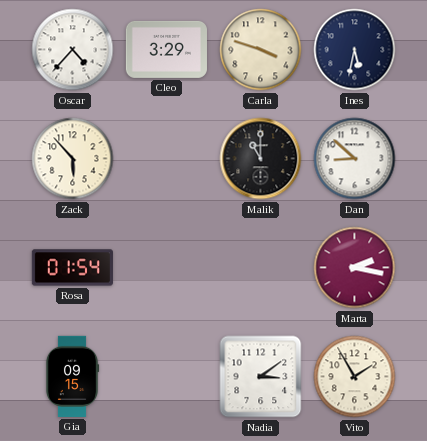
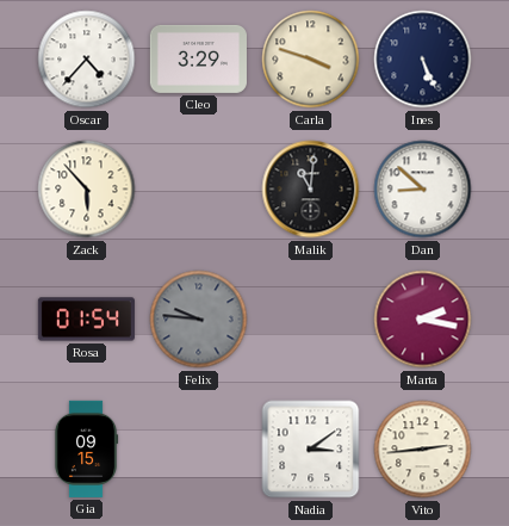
Ines: 5:32 -> 5:26 (423, 60)
Malik: 11:00 -> 11:01 (311, 190)
Felix: none -> 9:46 (199, 320)
Vito: 1:55 -> 2:44 (423, 450)
